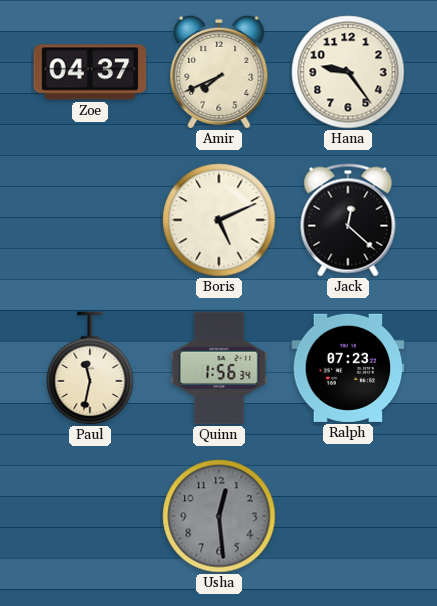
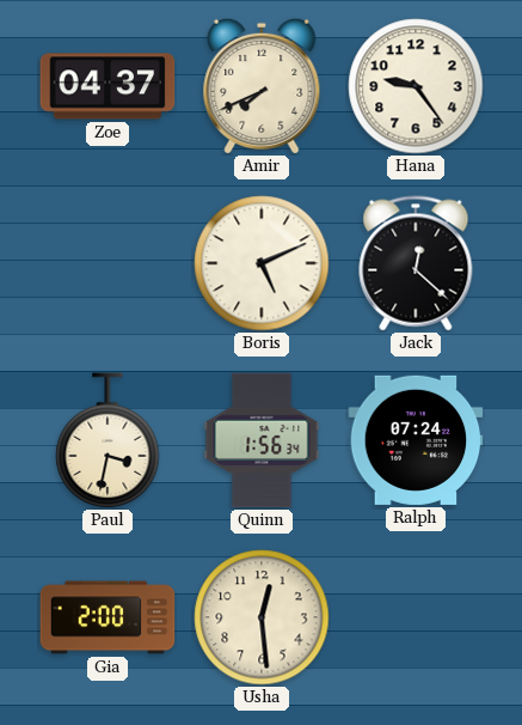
Paul: 11:32 -> 3:32 (108, 440)
Ralph: 07:23 -> 07:24 (416, 440)
Gia: none -> 2:00 (108, 617)
Usha dial: grey -> cream (262, 617)
